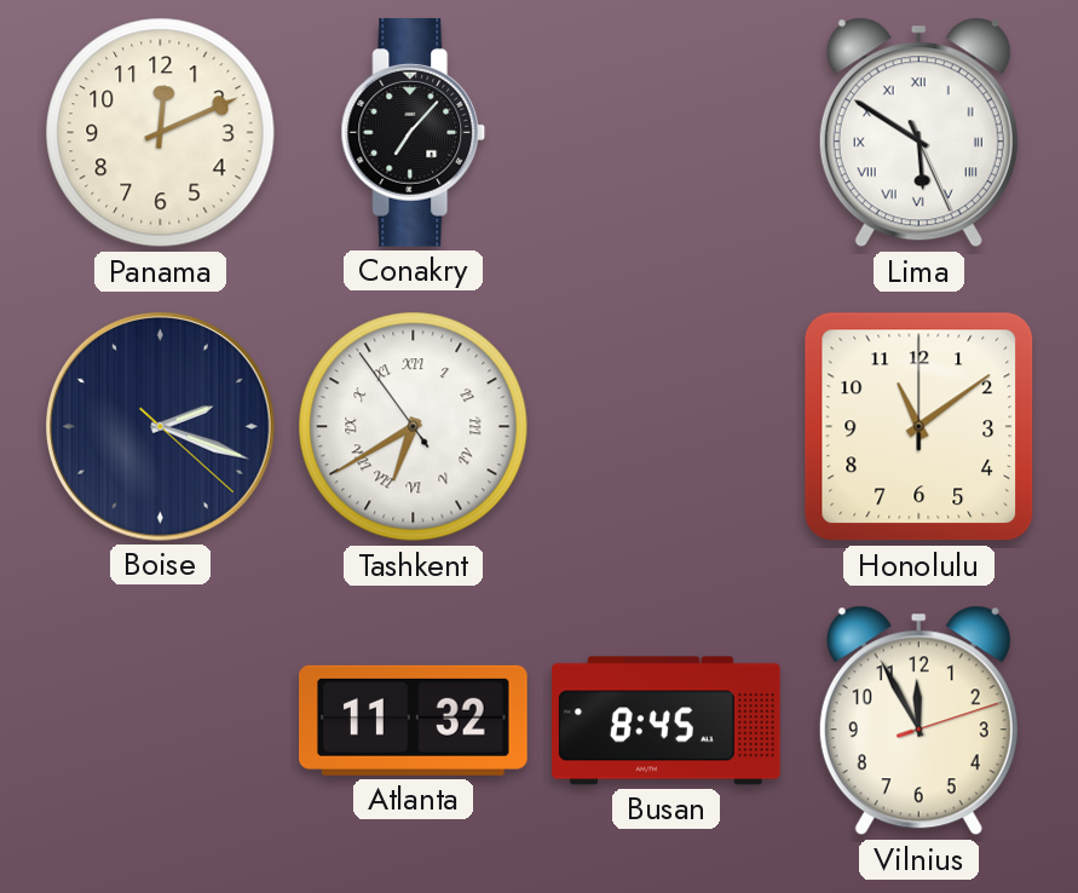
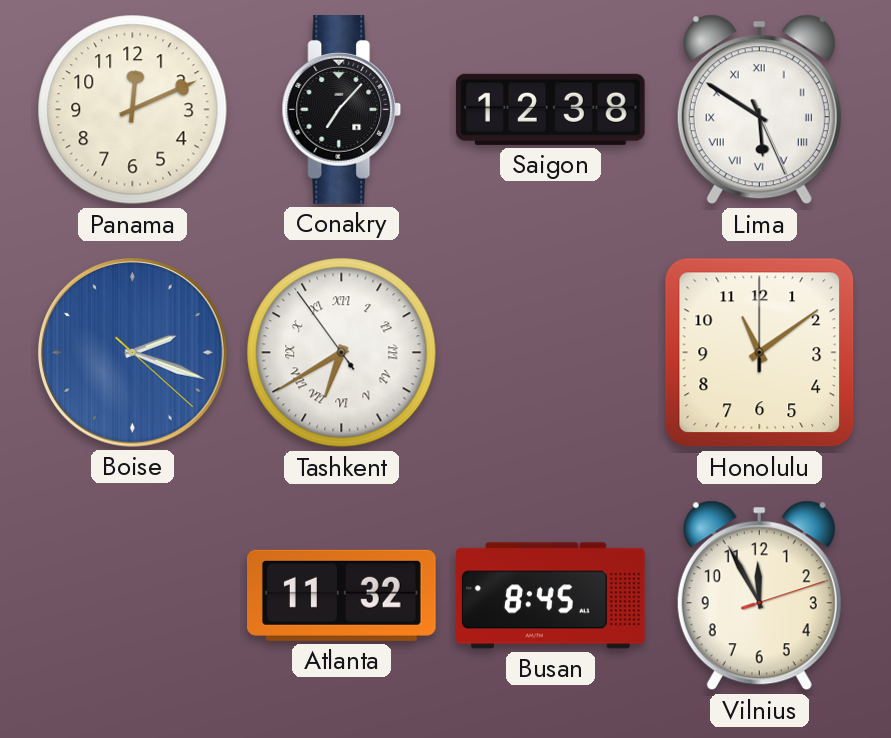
Saigon: none -> 12:38 (551, 109)
Boise dial: navy -> blue (133, 353)
